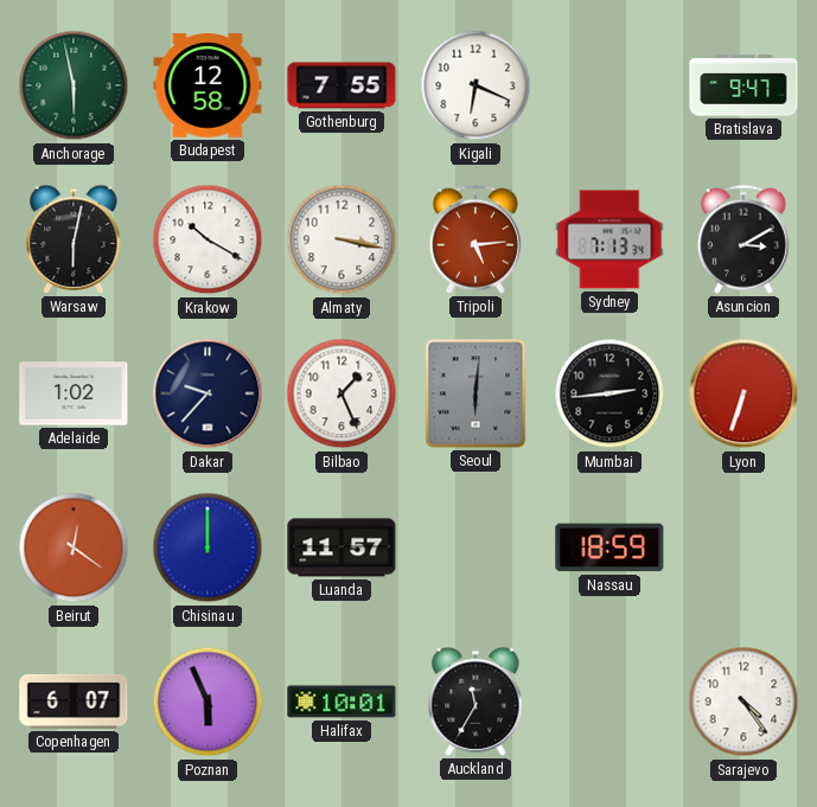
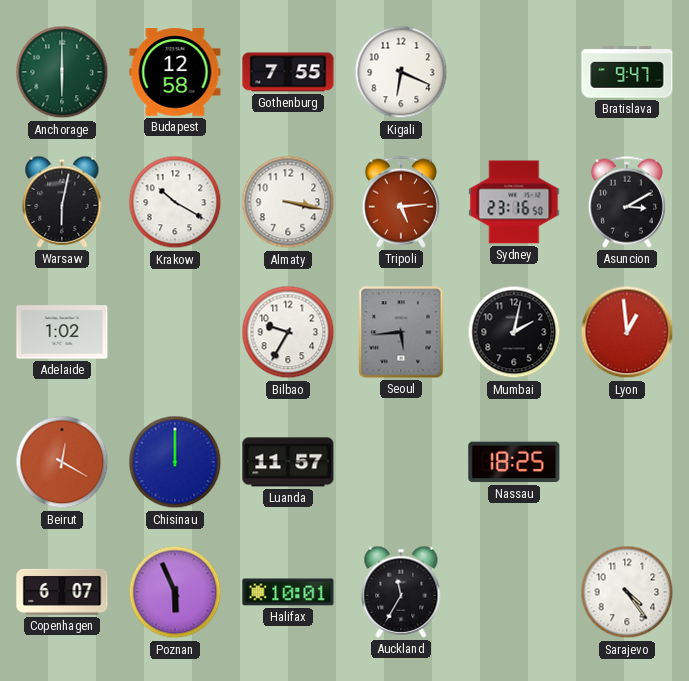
Anchorage: 5:58 -> 6:00 (62, 72)
Sydney: 7:13 -> 23:16 (514, 202)
Dakar: 9:37 -> none (208, 393)
Bilbao: 1:26 -> 9:35 (288, 332)
Seoul: 6:01 -> 5:44 (401, 332)
Mumbai: 2:44 -> 2:02 (514, 332)
Lyon: 6:33 -> 12:59 (627, 332)
Beirut: 12:21 -> 12:20 (62, 462)
Nassau: 18:59 -> 18:25 (514, 462)
